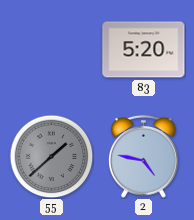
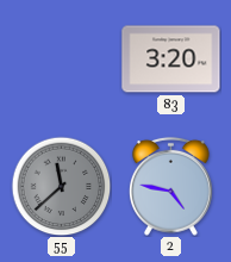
83: 5:20 -> 3:20 (171, 60)
55: 1:38 -> 11:38 (61, 186)
